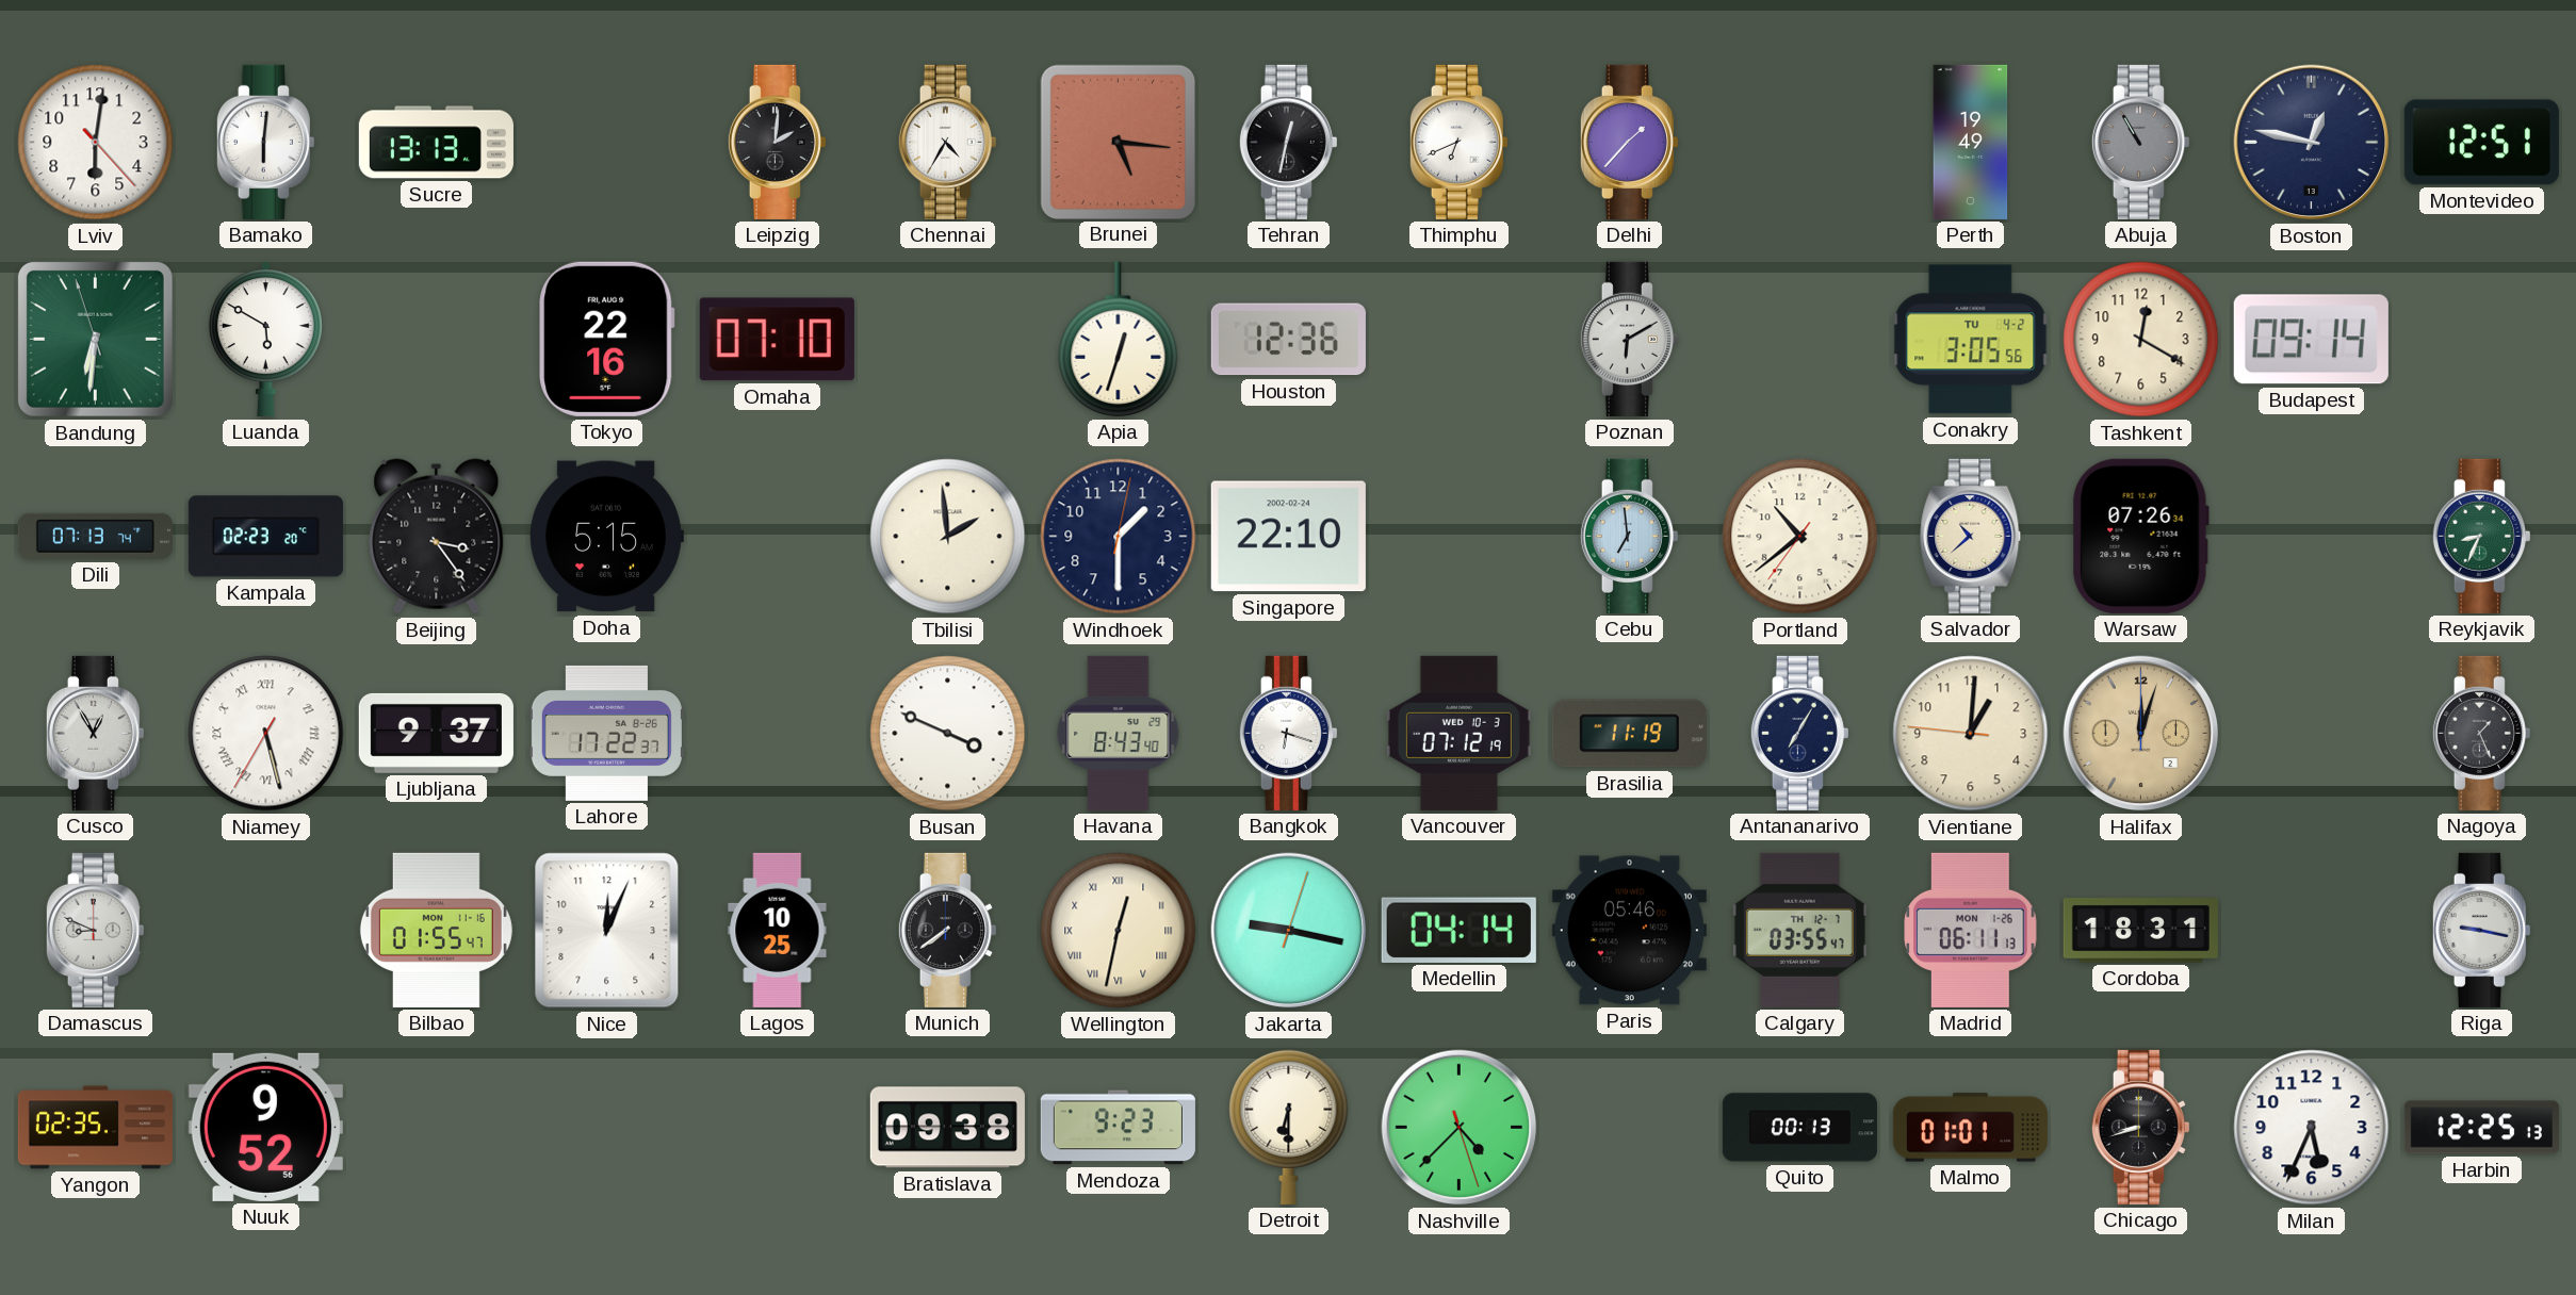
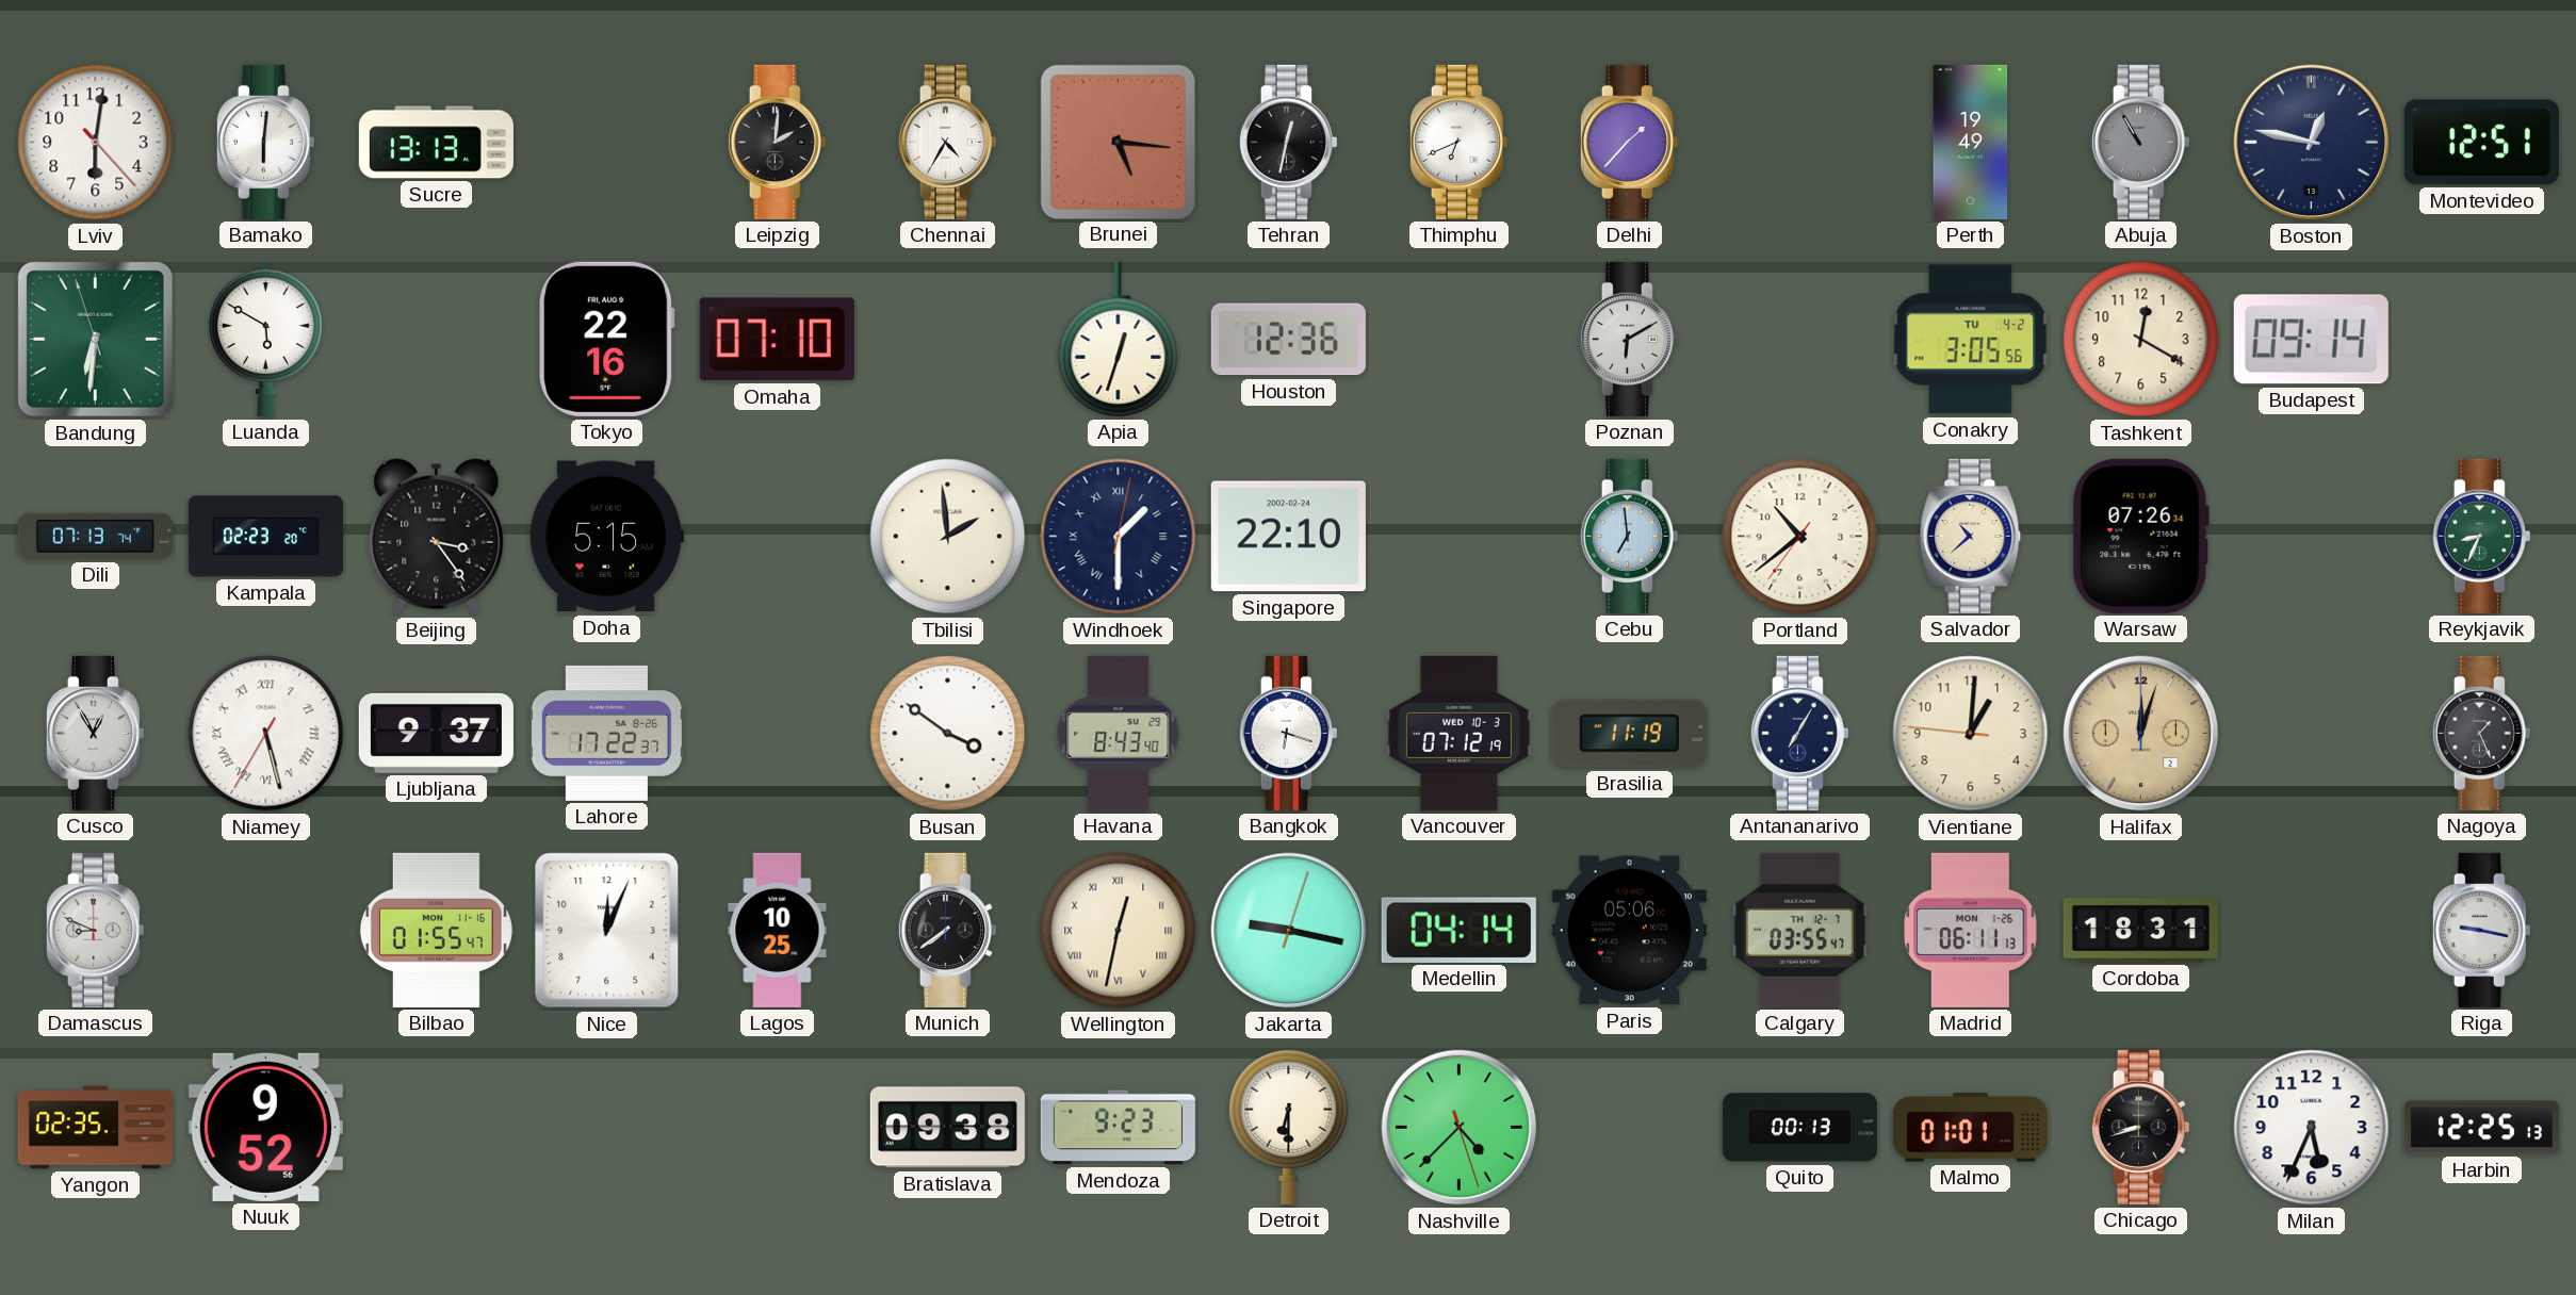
Windhoek numerals: Arabic -> Roman (1119, 537)
Busan: 3:49 -> 3:51 (948, 734)
Paris: 05:46 -> 05:06 (1629, 931)
